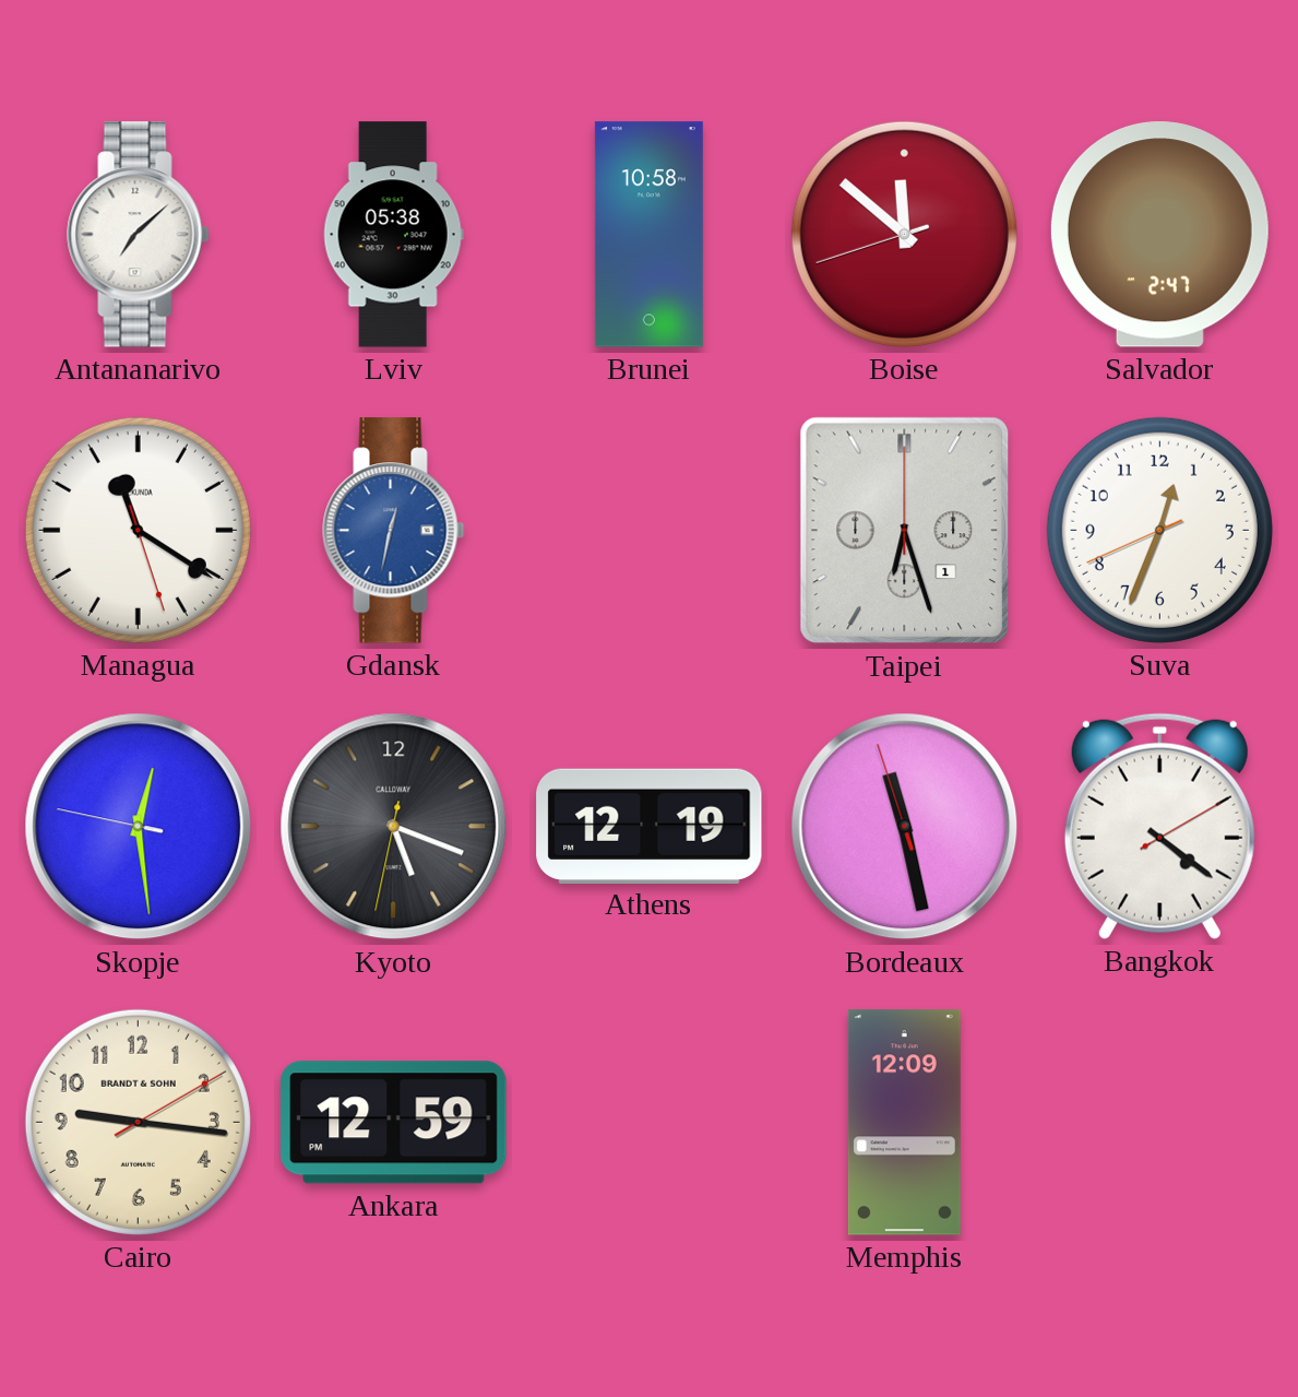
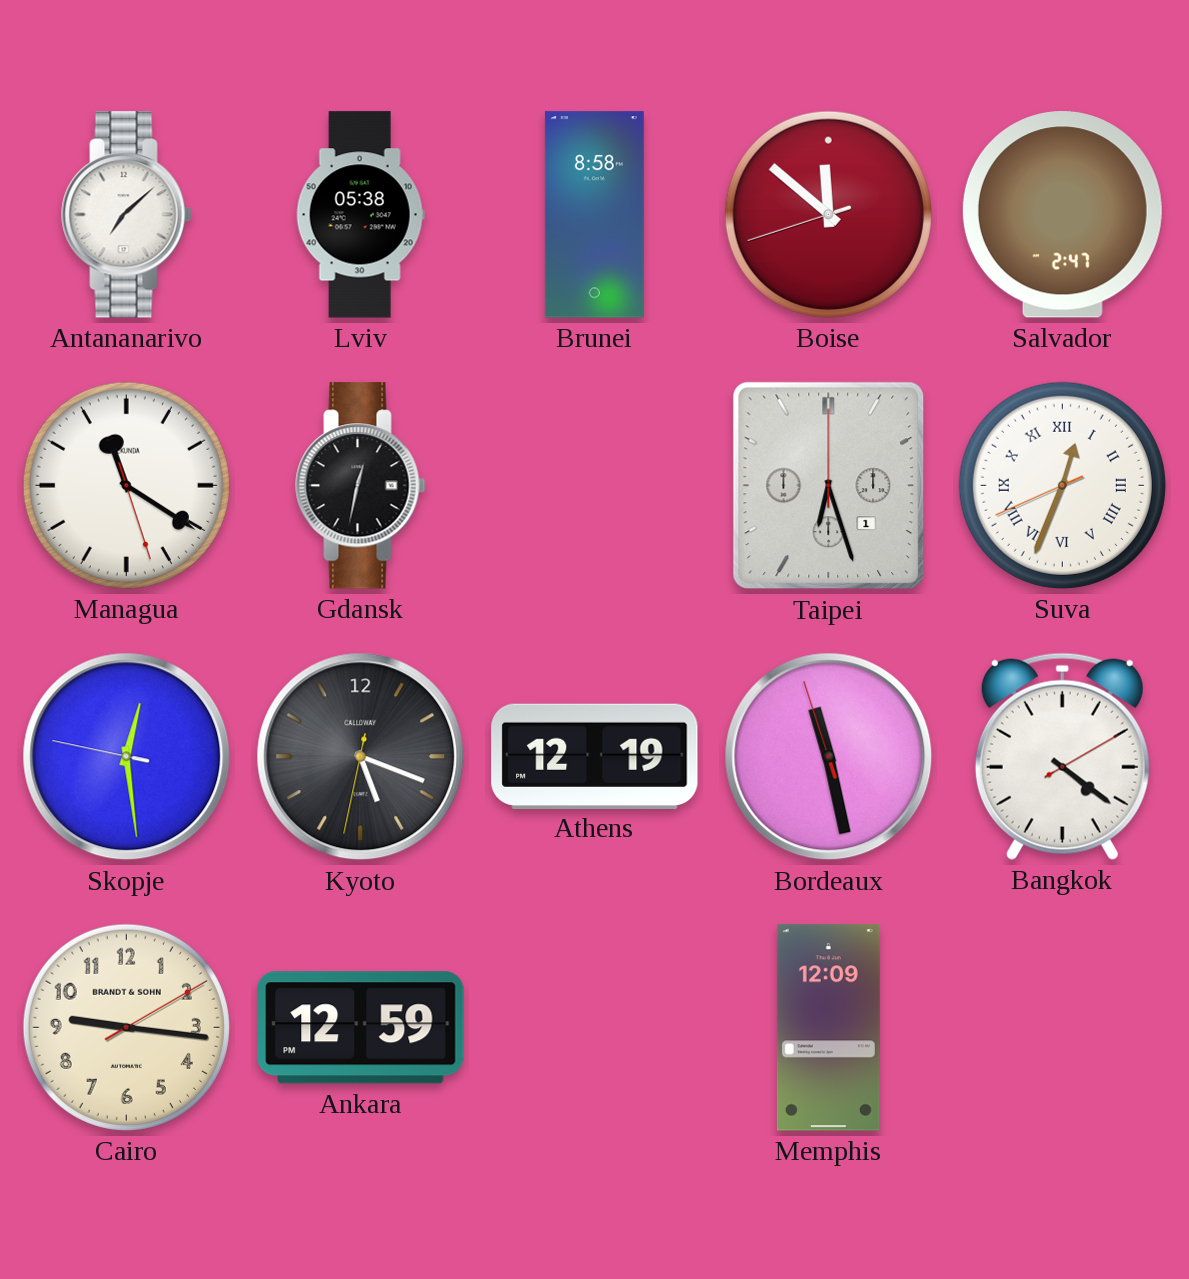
Brunei: 10:58 -> 8:58 (594, 215)
Gdansk dial: blue -> black (361, 486)
Suva numerals: Arabic -> Roman (1062, 485)
